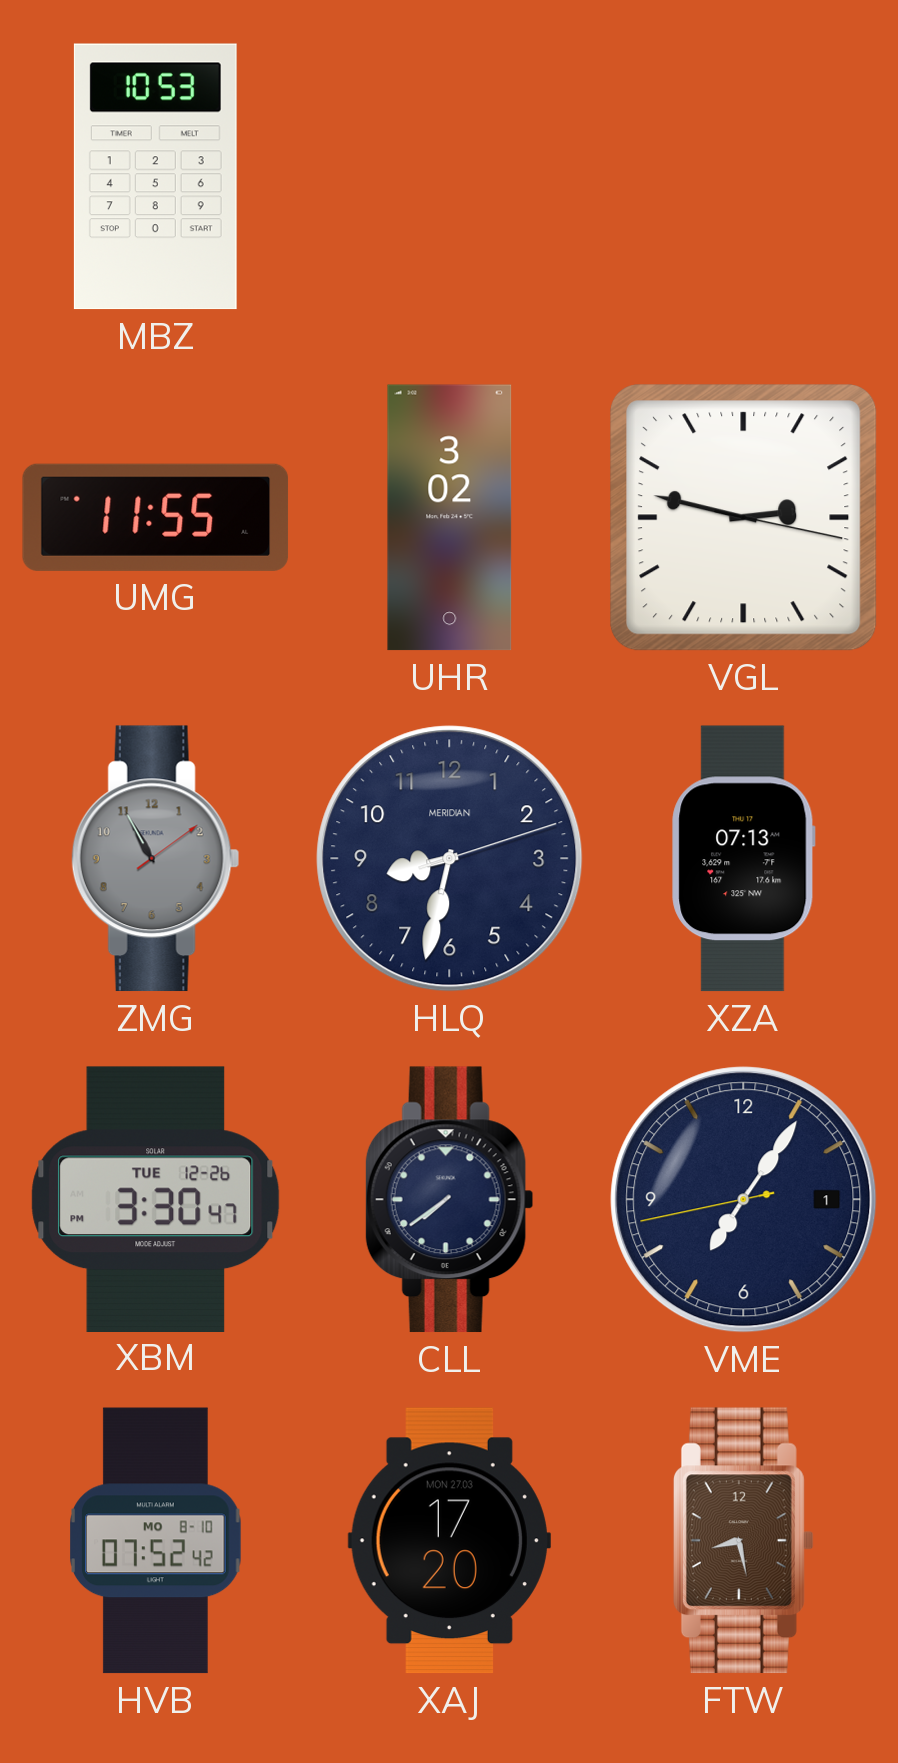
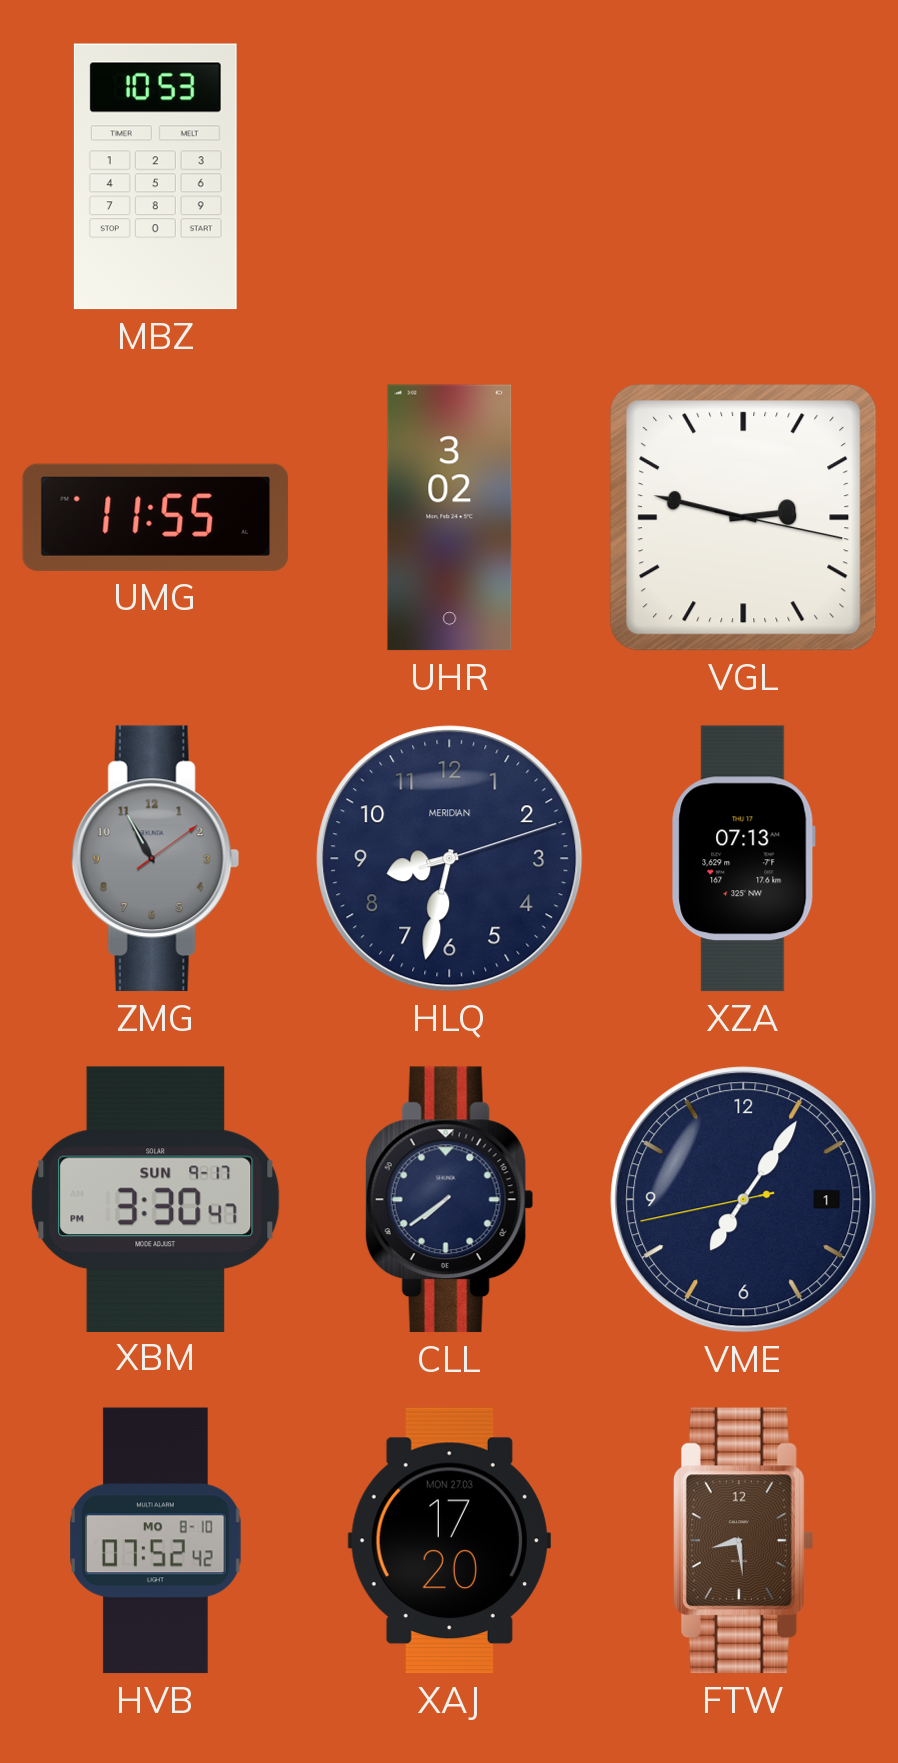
XBM date: TUE 12-26 -> SUN 9-17 (156, 1199)
FTW: 8:28 -> 8:29 (743, 1541)
